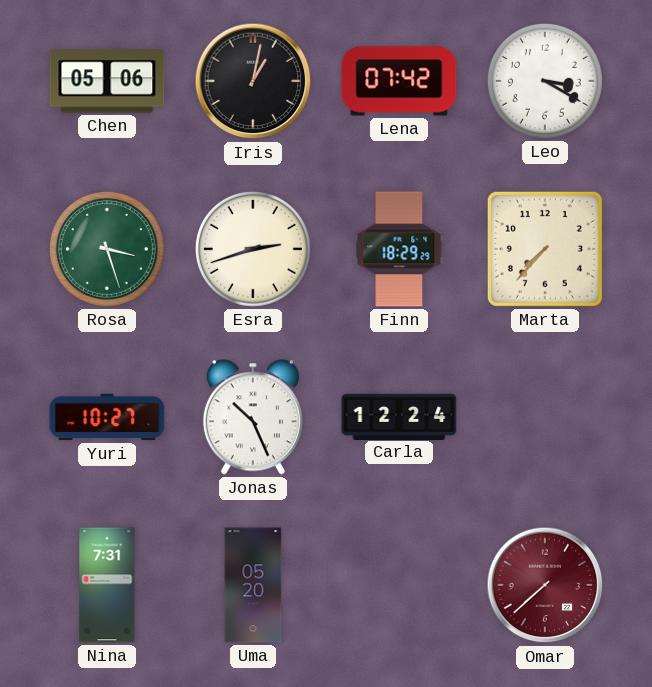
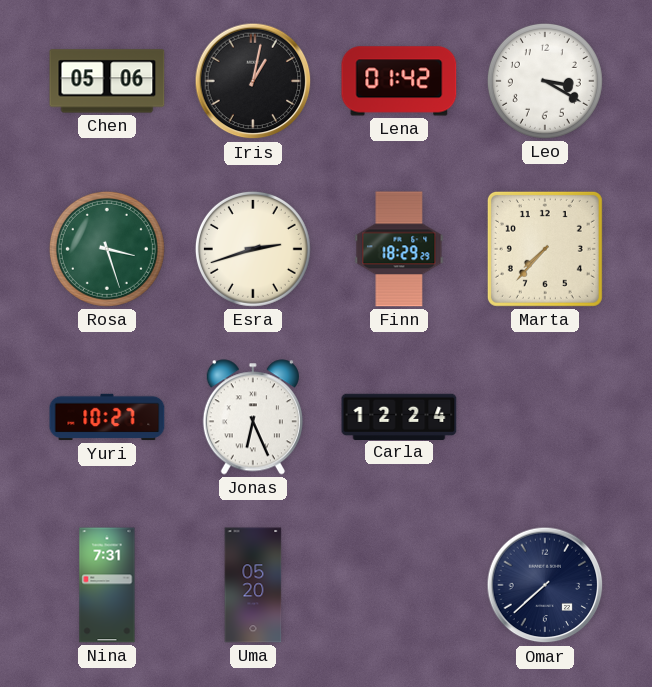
Lena: 07:42 -> 01:42 (399, 81)
Jonas: 10:26 -> 6:26 (253, 417)
Omar dial: burgundy -> navy (545, 585)
